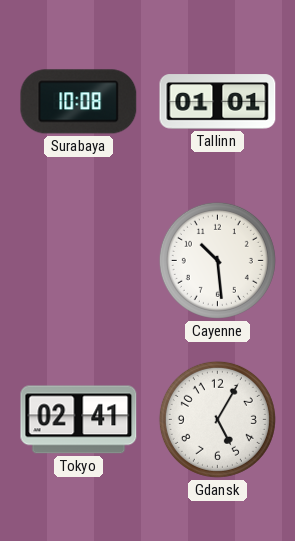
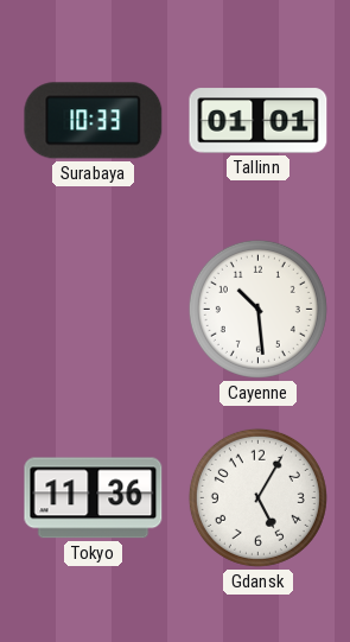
Surabaya: 10:08 -> 10:33 (94, 121)
Tokyo: 02:41 -> 11:36 (94, 498)
